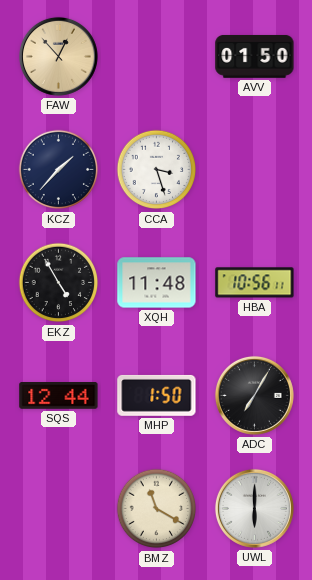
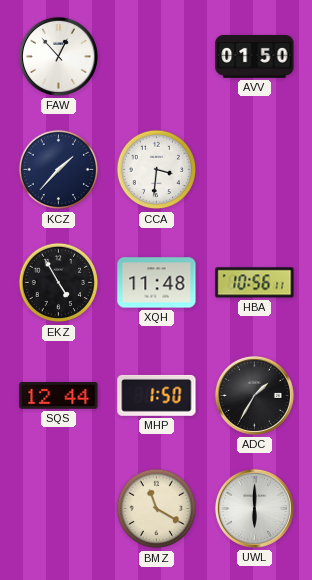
FAW dial: champagne -> white (58, 56)
CCA: 3:27 -> 3:31 (157, 170)
ADC: 7:05 -> 1:35 (254, 395)
